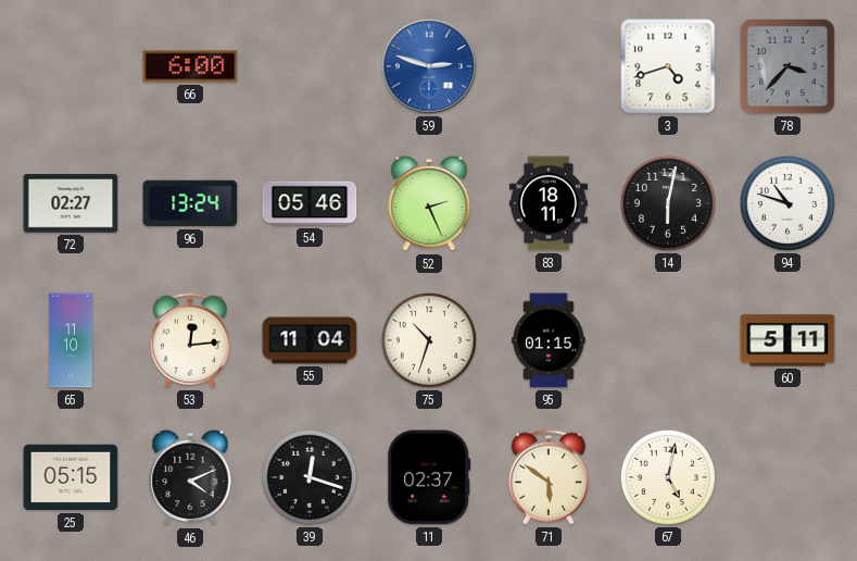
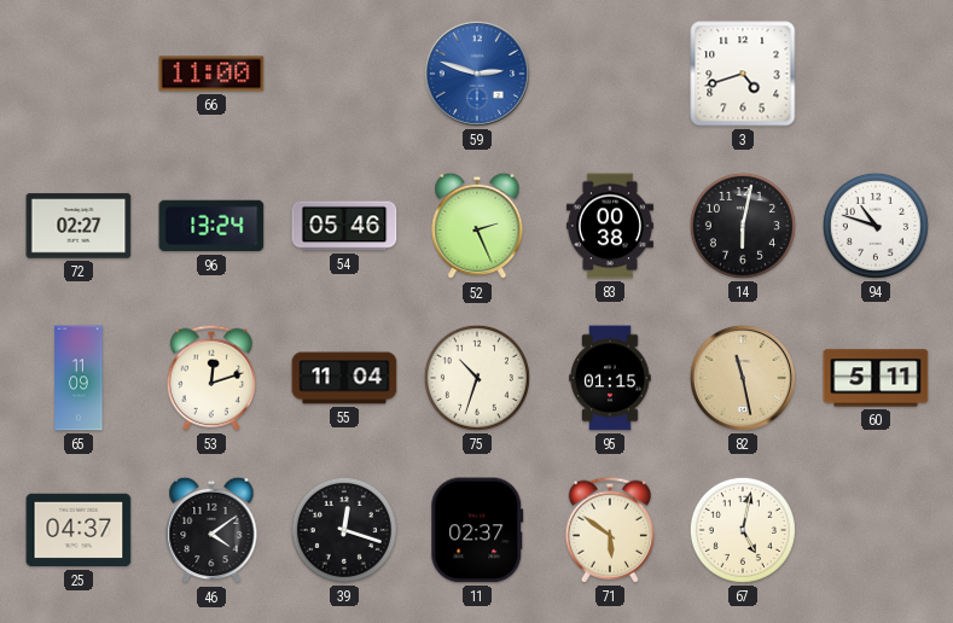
66: 6:00 -> 11:00 (211, 74)
78: 3:37 -> none (789, 67)
83: 18:11 -> 00:38 (610, 226)
65: 11:10 -> 11:09 (79, 378)
53: 12:14 -> 12:12 (210, 378)
82: none -> 11:28 (743, 378)
25: 05:15 -> 04:37 (79, 530)
46: 4:11 -> 4:09 (211, 530)
